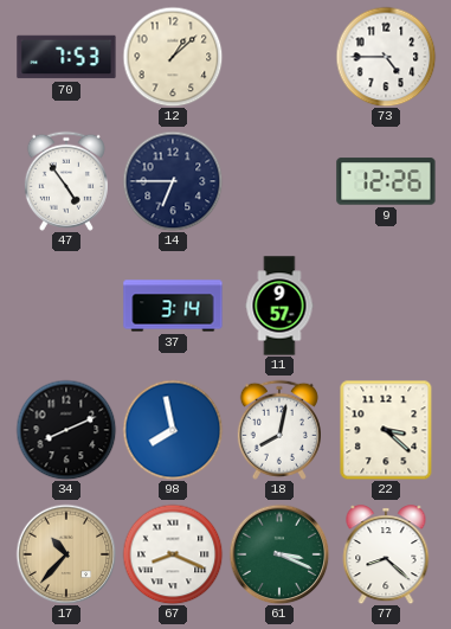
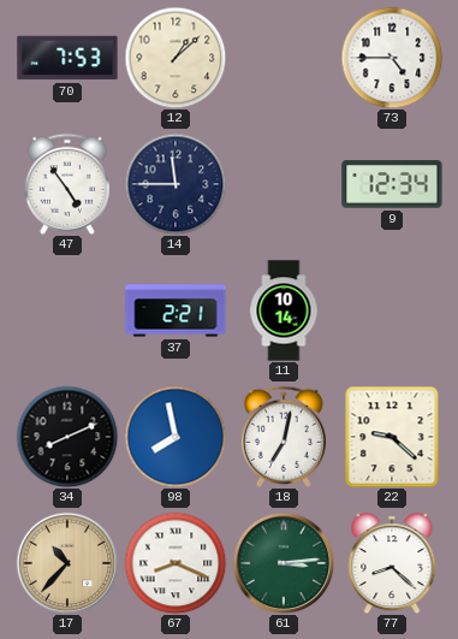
14: 6:45 -> 11:45 (176, 184)
9: 12:26 -> 12:34 (392, 184)
37: 3:14 -> 2:21 (176, 310)
11: 9:57 -> 10:14 (284, 310)
18: 8:02 -> 7:02 (284, 437)
22: 3:22 -> 9:22 (392, 437)
61: 3:19 -> 3:14 (284, 563)
